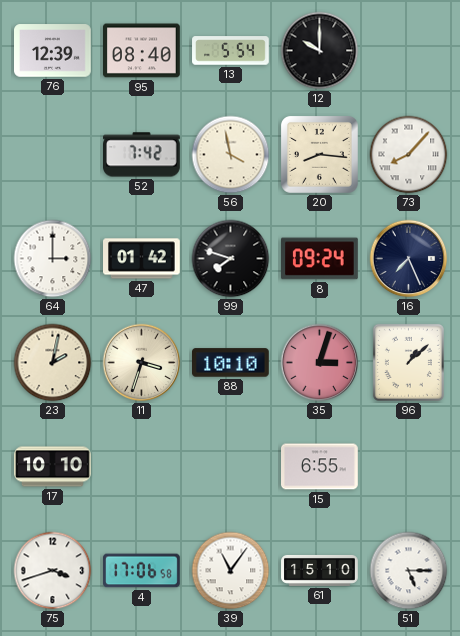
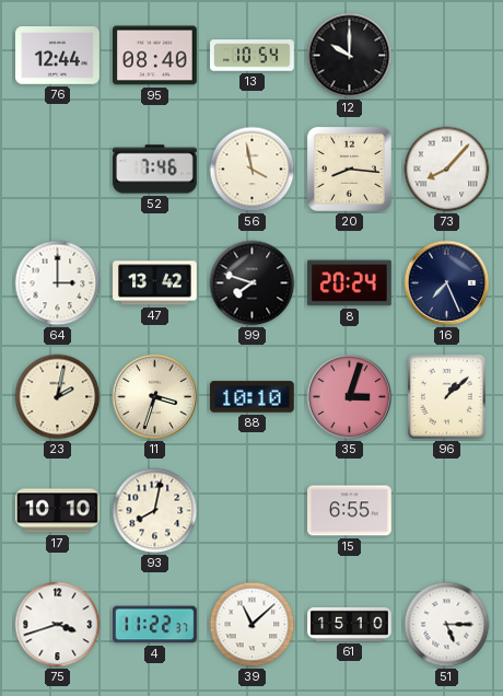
76: 12:39 -> 12:44 (58, 56)
13: 5:54 -> 10:54 (253, 56)
52: 7:42 -> 7:46 (155, 170)
47: 01:42 -> 13:42 (155, 283)
8: 09:24 -> 20:24 (350, 283)
93: none -> 8:02 (155, 511)
4: 17:06 -> 11:22 (155, 625)
39: 11:06 -> 11:08 (253, 625)
